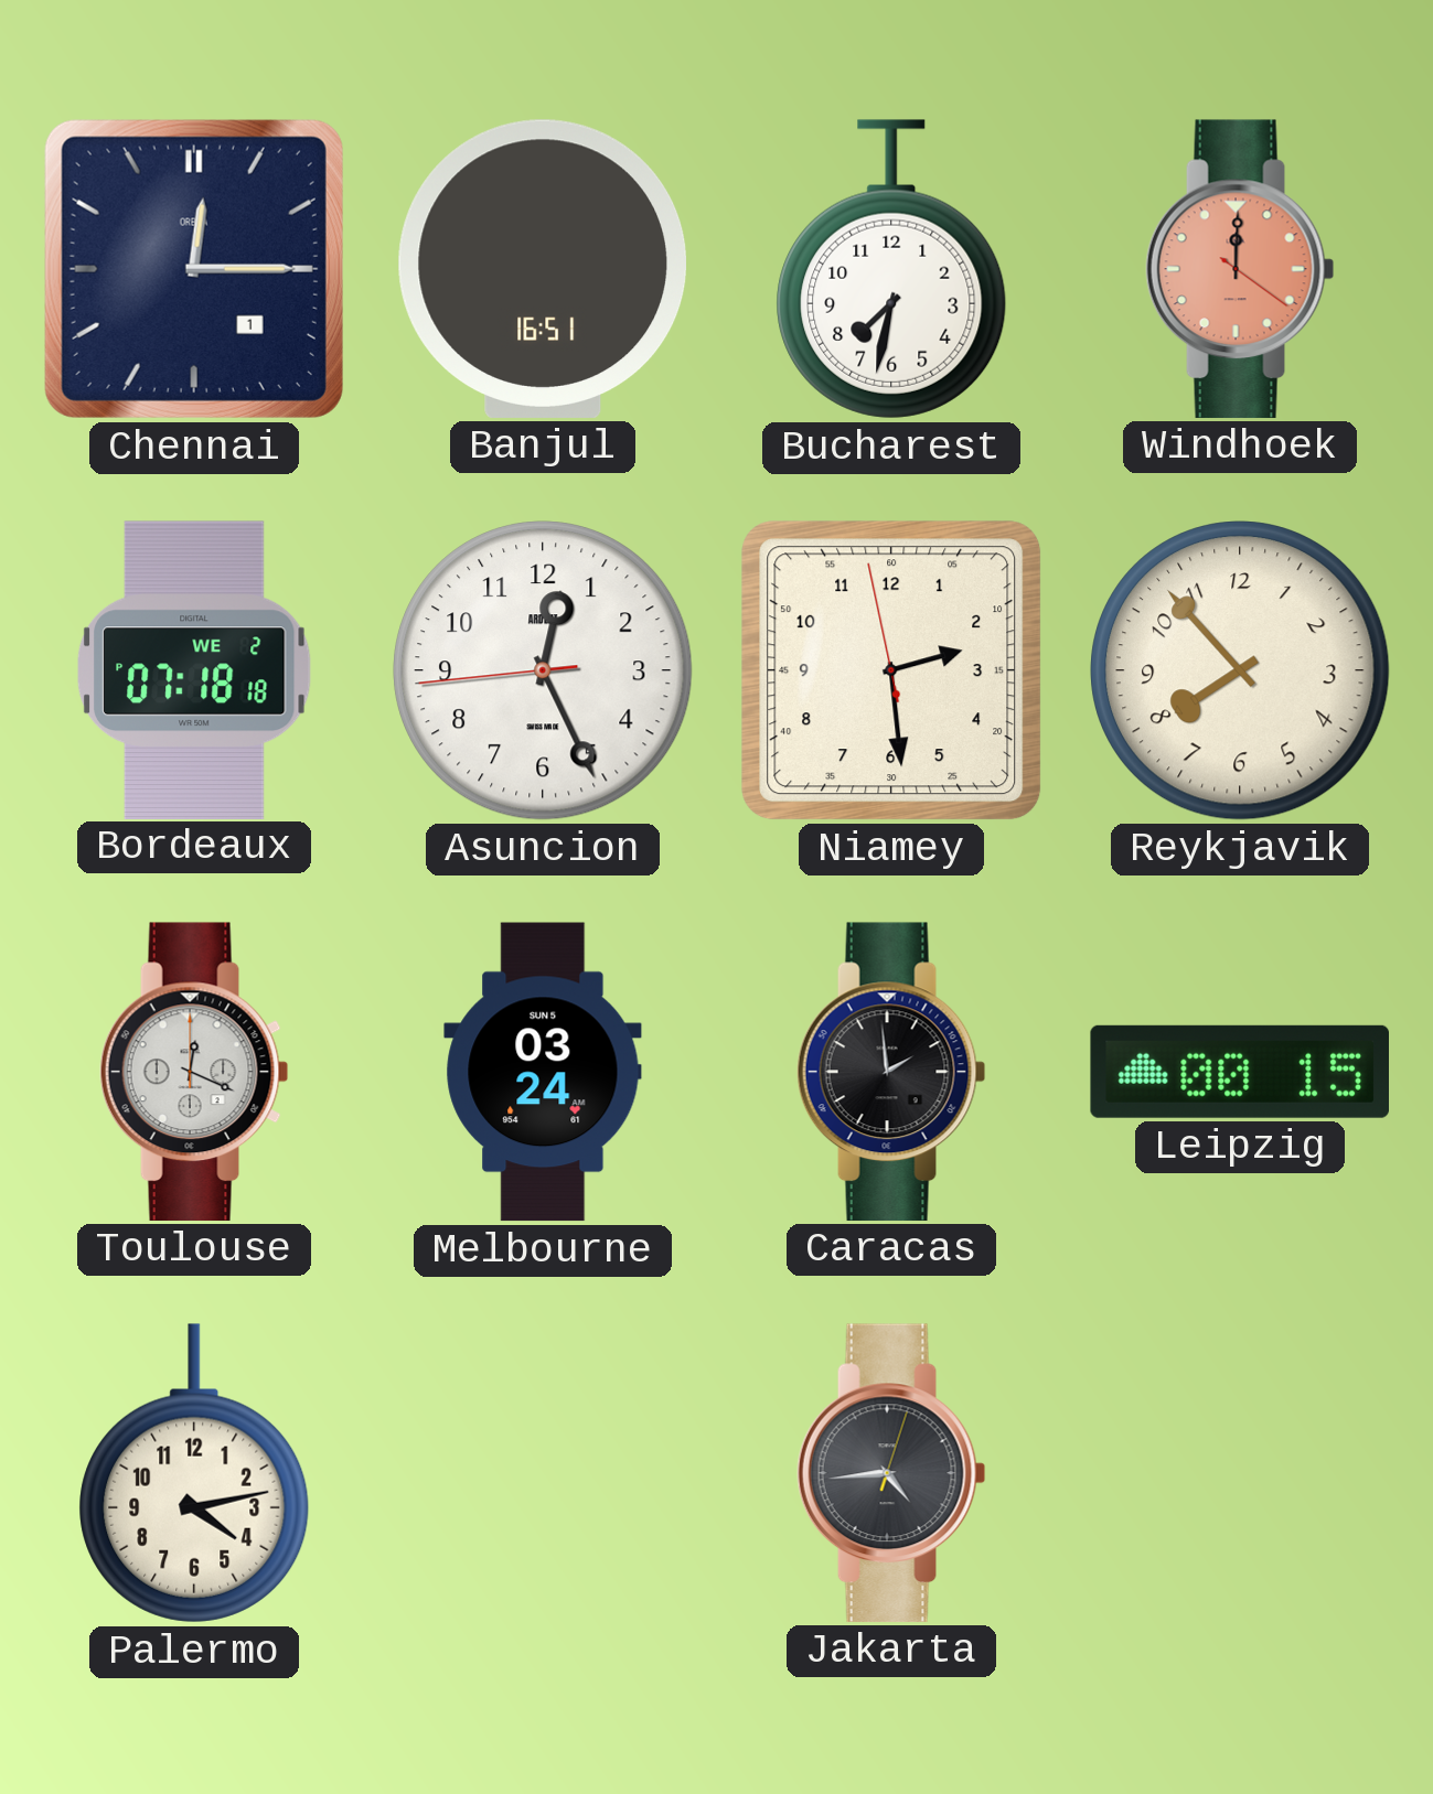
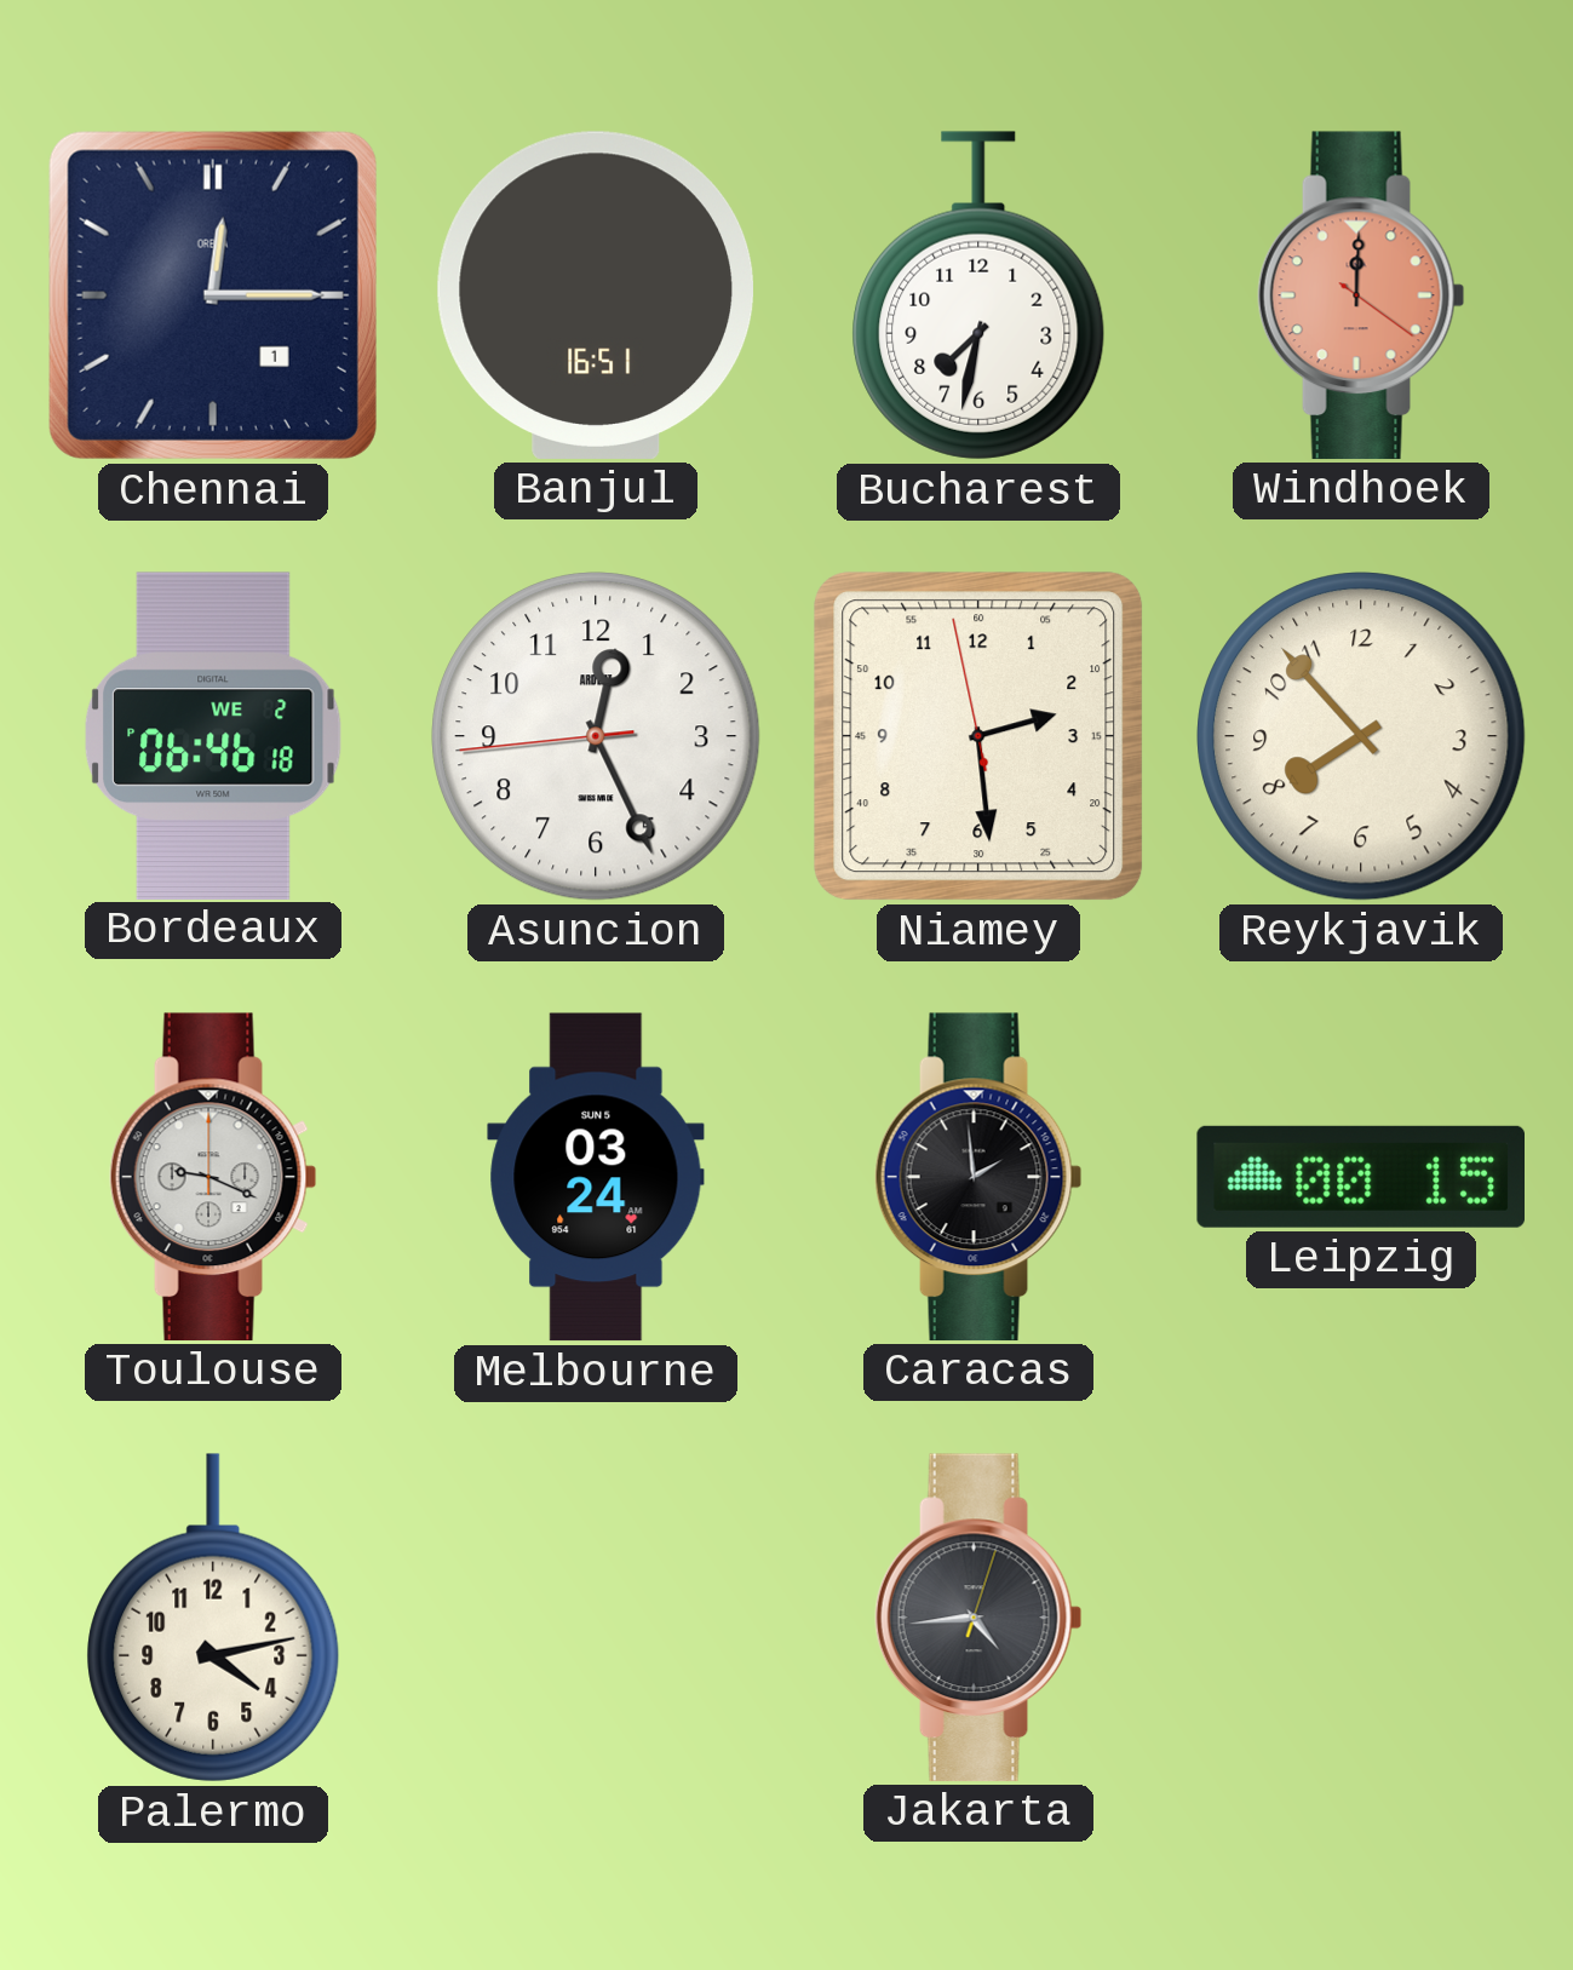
Bordeaux: 07:18 -> 06:46 (213, 735)
Toulouse: 12:19 -> 9:19 (213, 1177)
